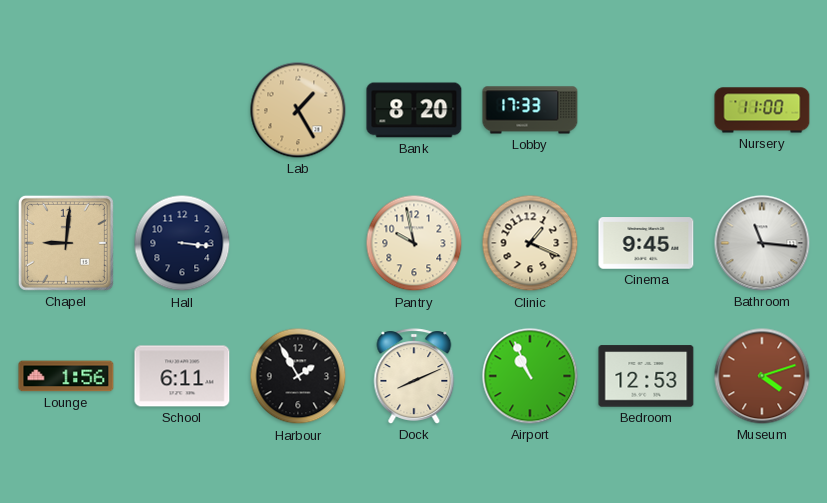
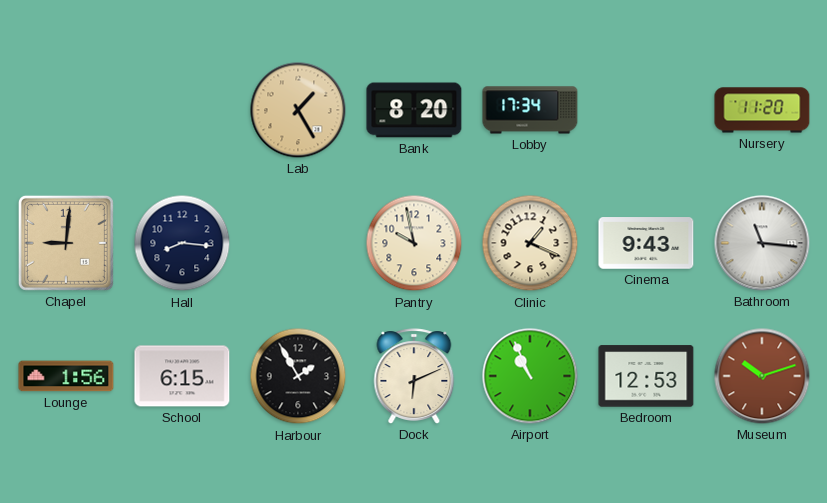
Lobby: 17:33 -> 17:34 (530, 110)
Nursery: 11:00 -> 11:20 (762, 110)
Hall: 3:16 -> 8:16 (182, 243)
Cinema: 9:45 -> 9:43 (646, 243)
School: 6:11 -> 6:15 (182, 376)
Dock: 8:11 -> 6:11 (414, 376)
Museum: 4:12 -> 10:12 (762, 376)
